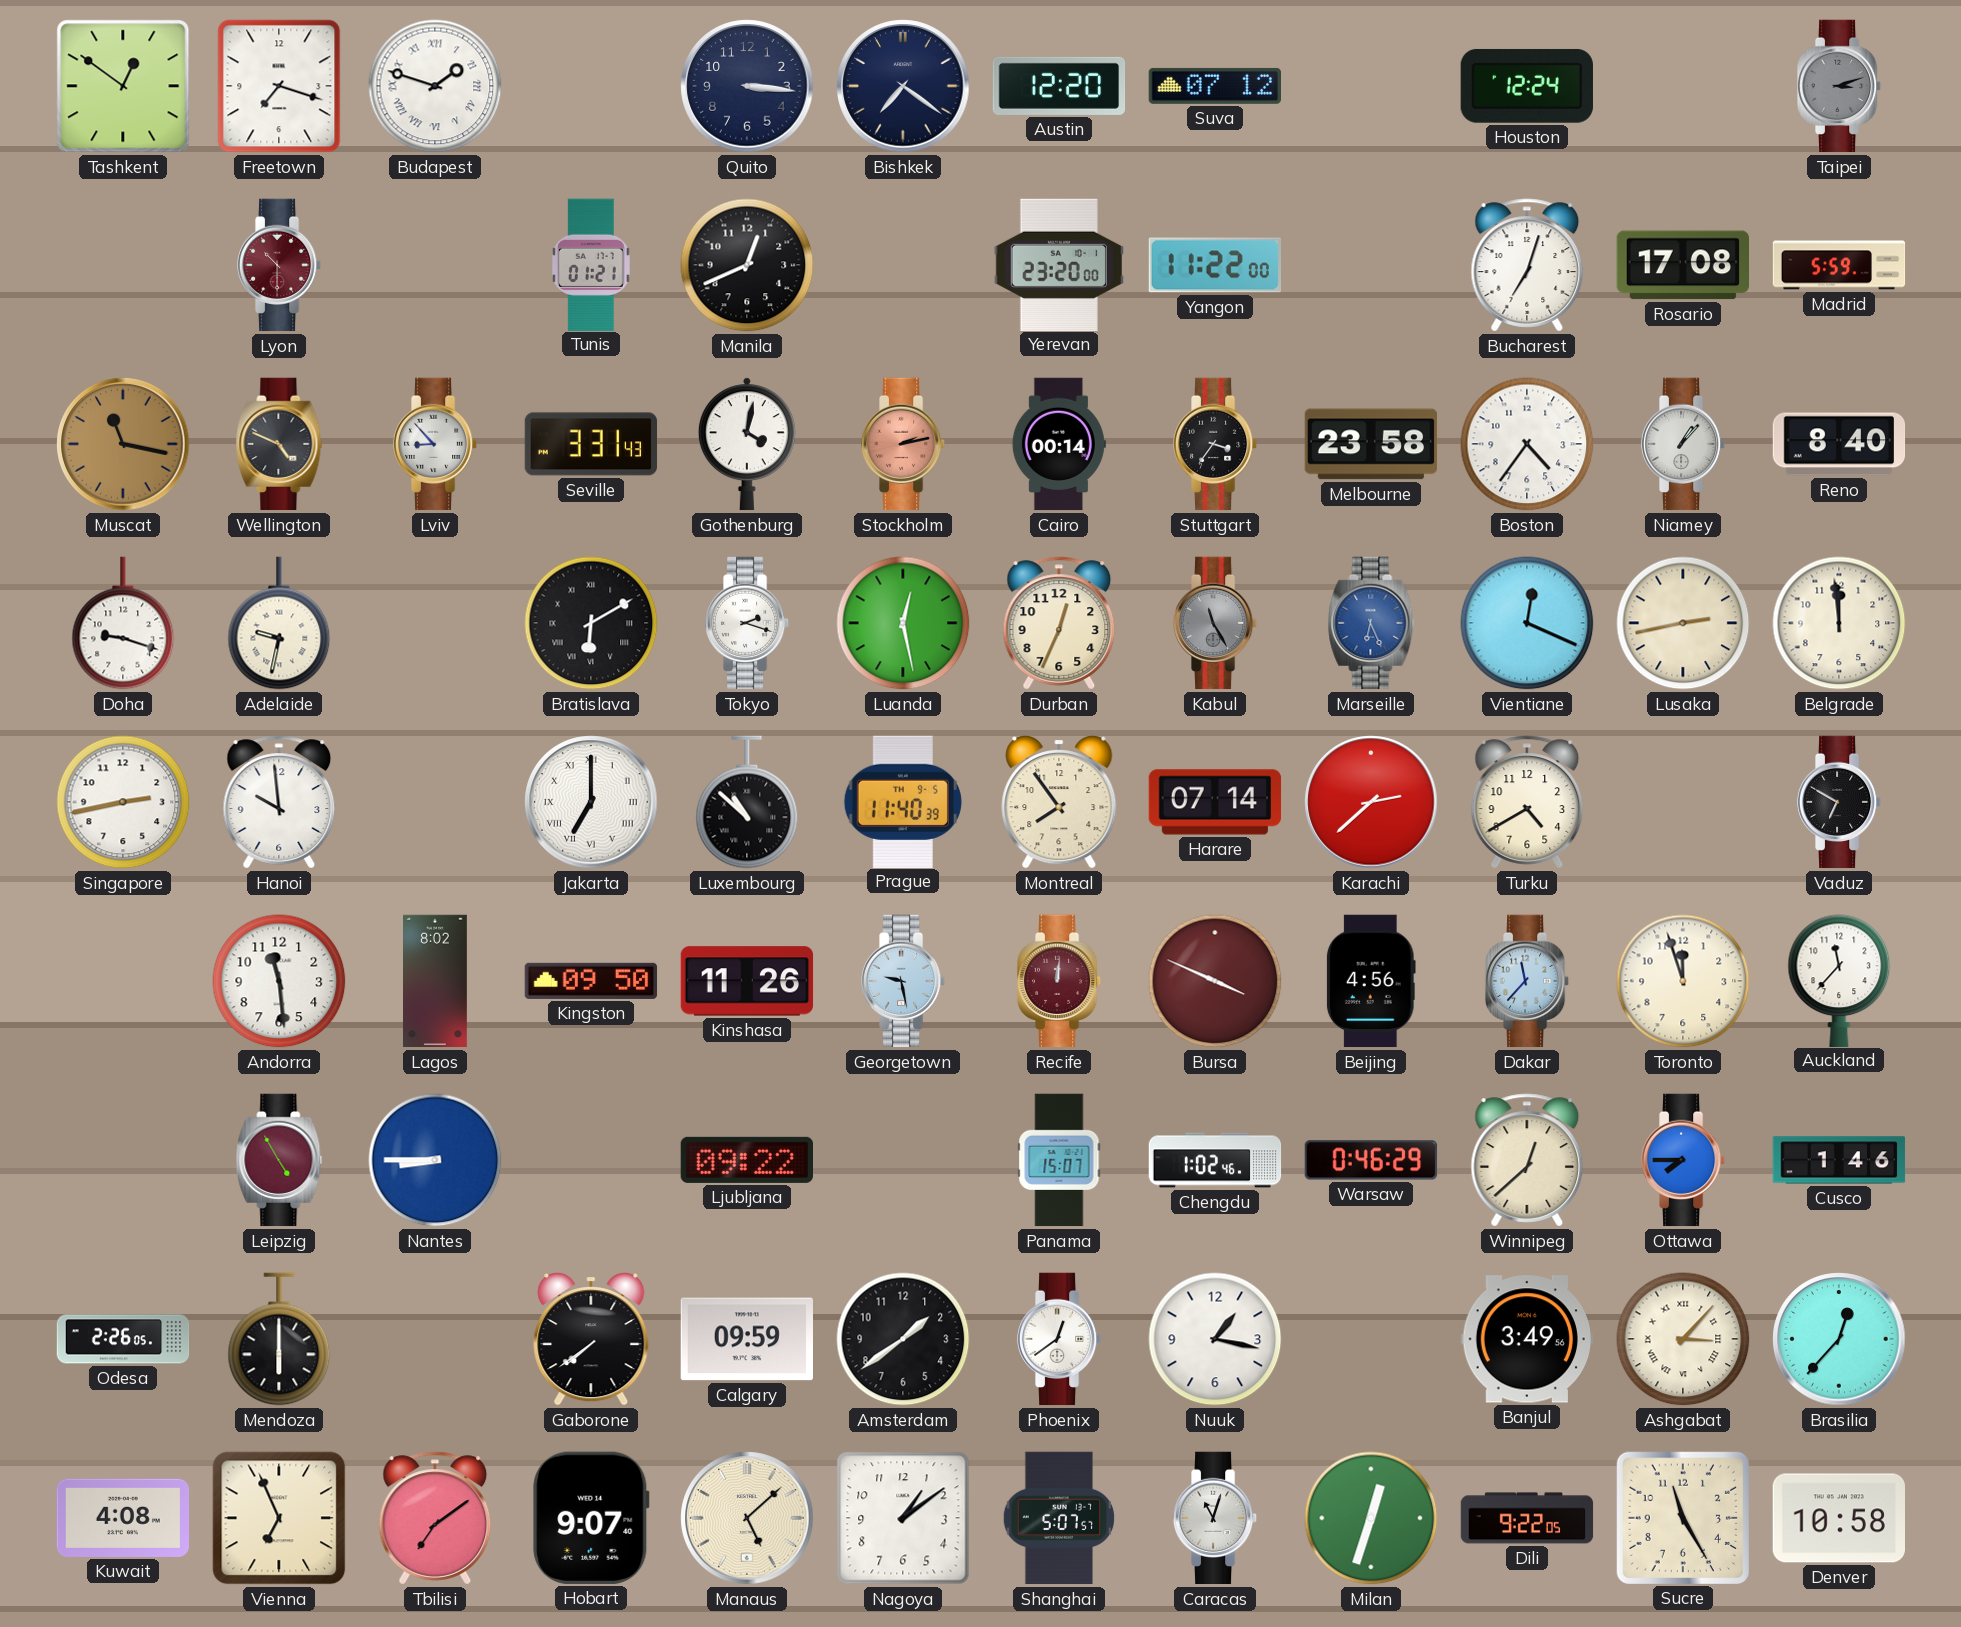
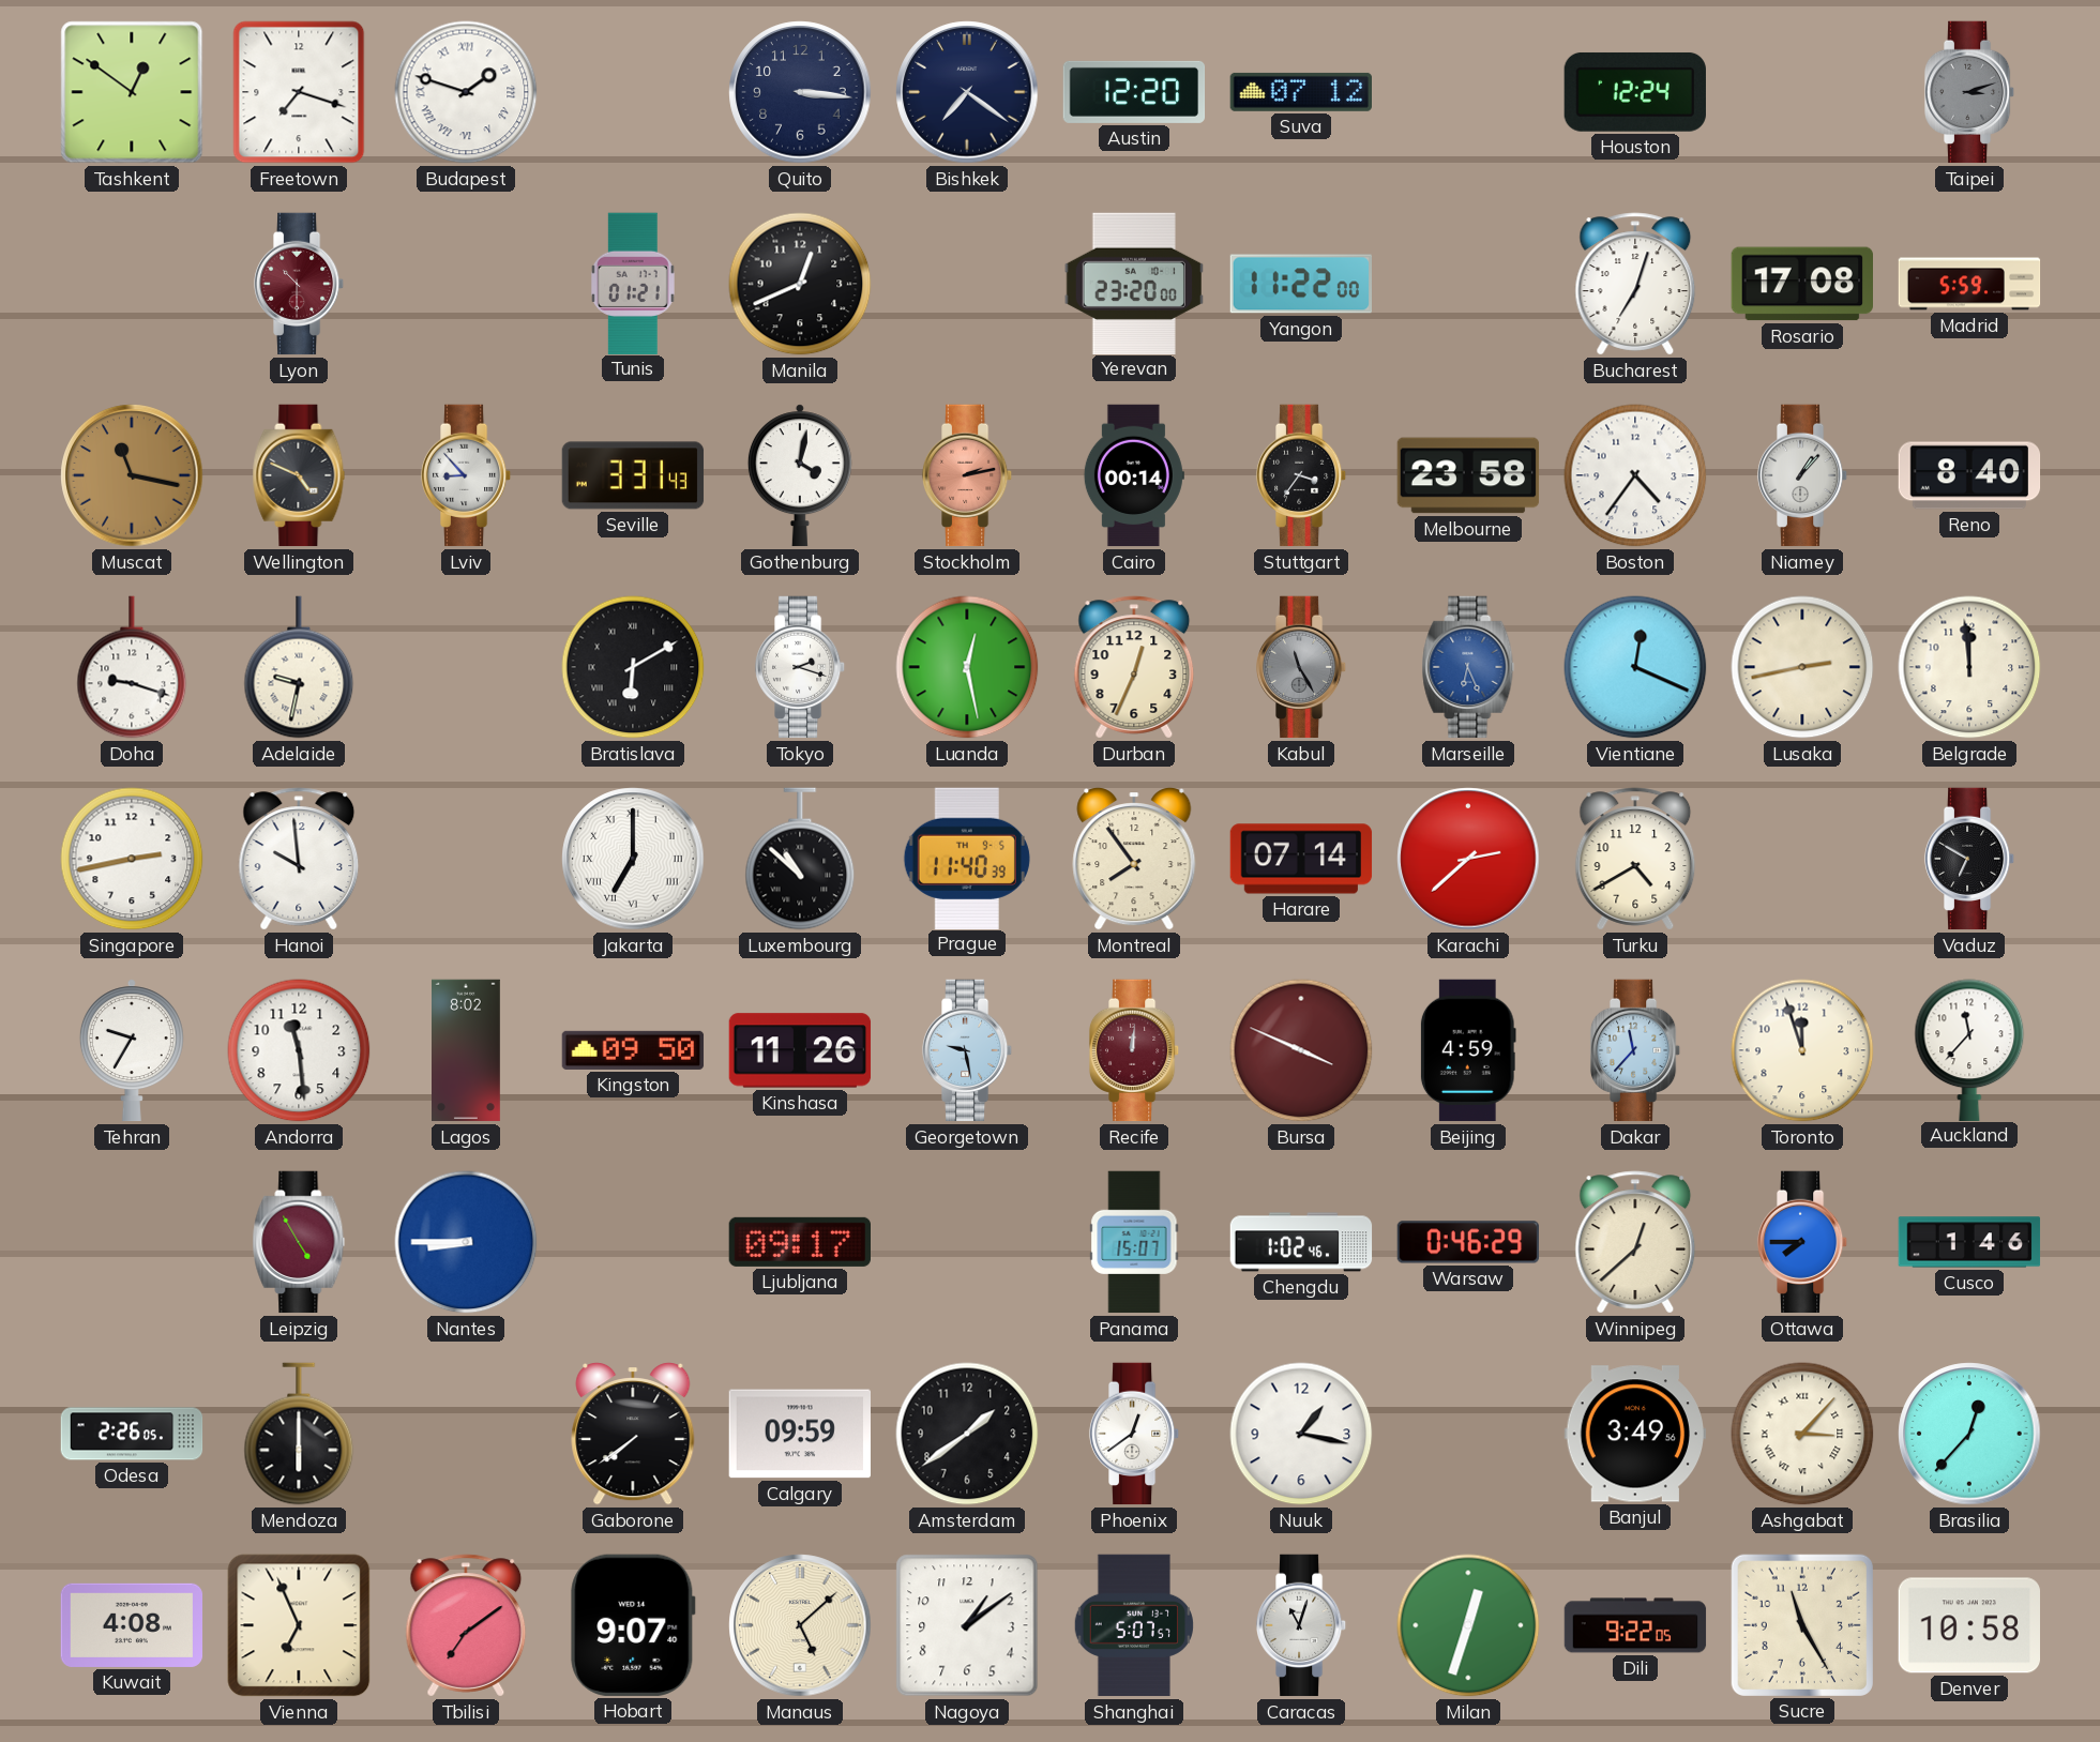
Tehran: none -> 9:35 (132, 1050)
Beijing: 4:56 -> 4:59 (1468, 1050)
Ljubljana: 09:22 -> 09:17 (799, 1242)
